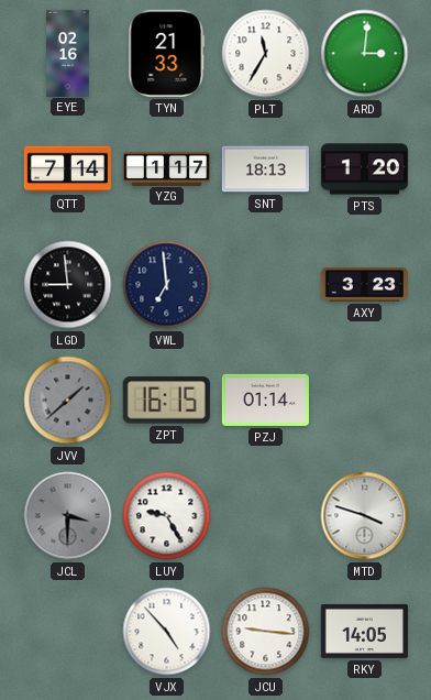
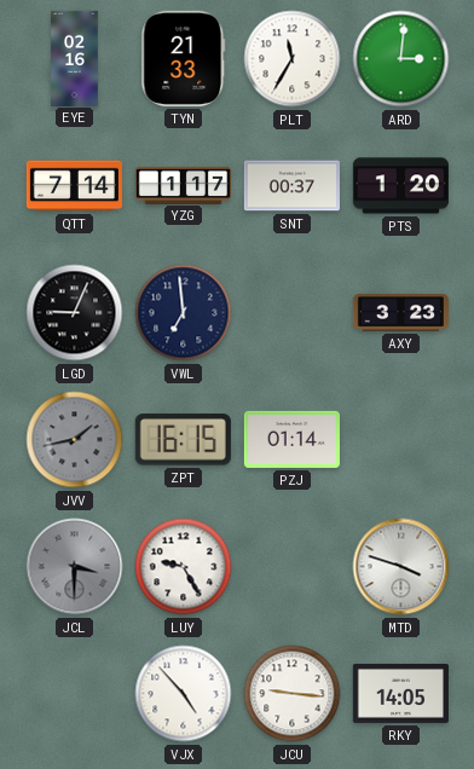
SNT: 18:13 -> 00:37 (291, 186)
LGD: 8:59 -> 9:04 (75, 313)
JVV: 1:38 -> 1:43 (75, 440)
